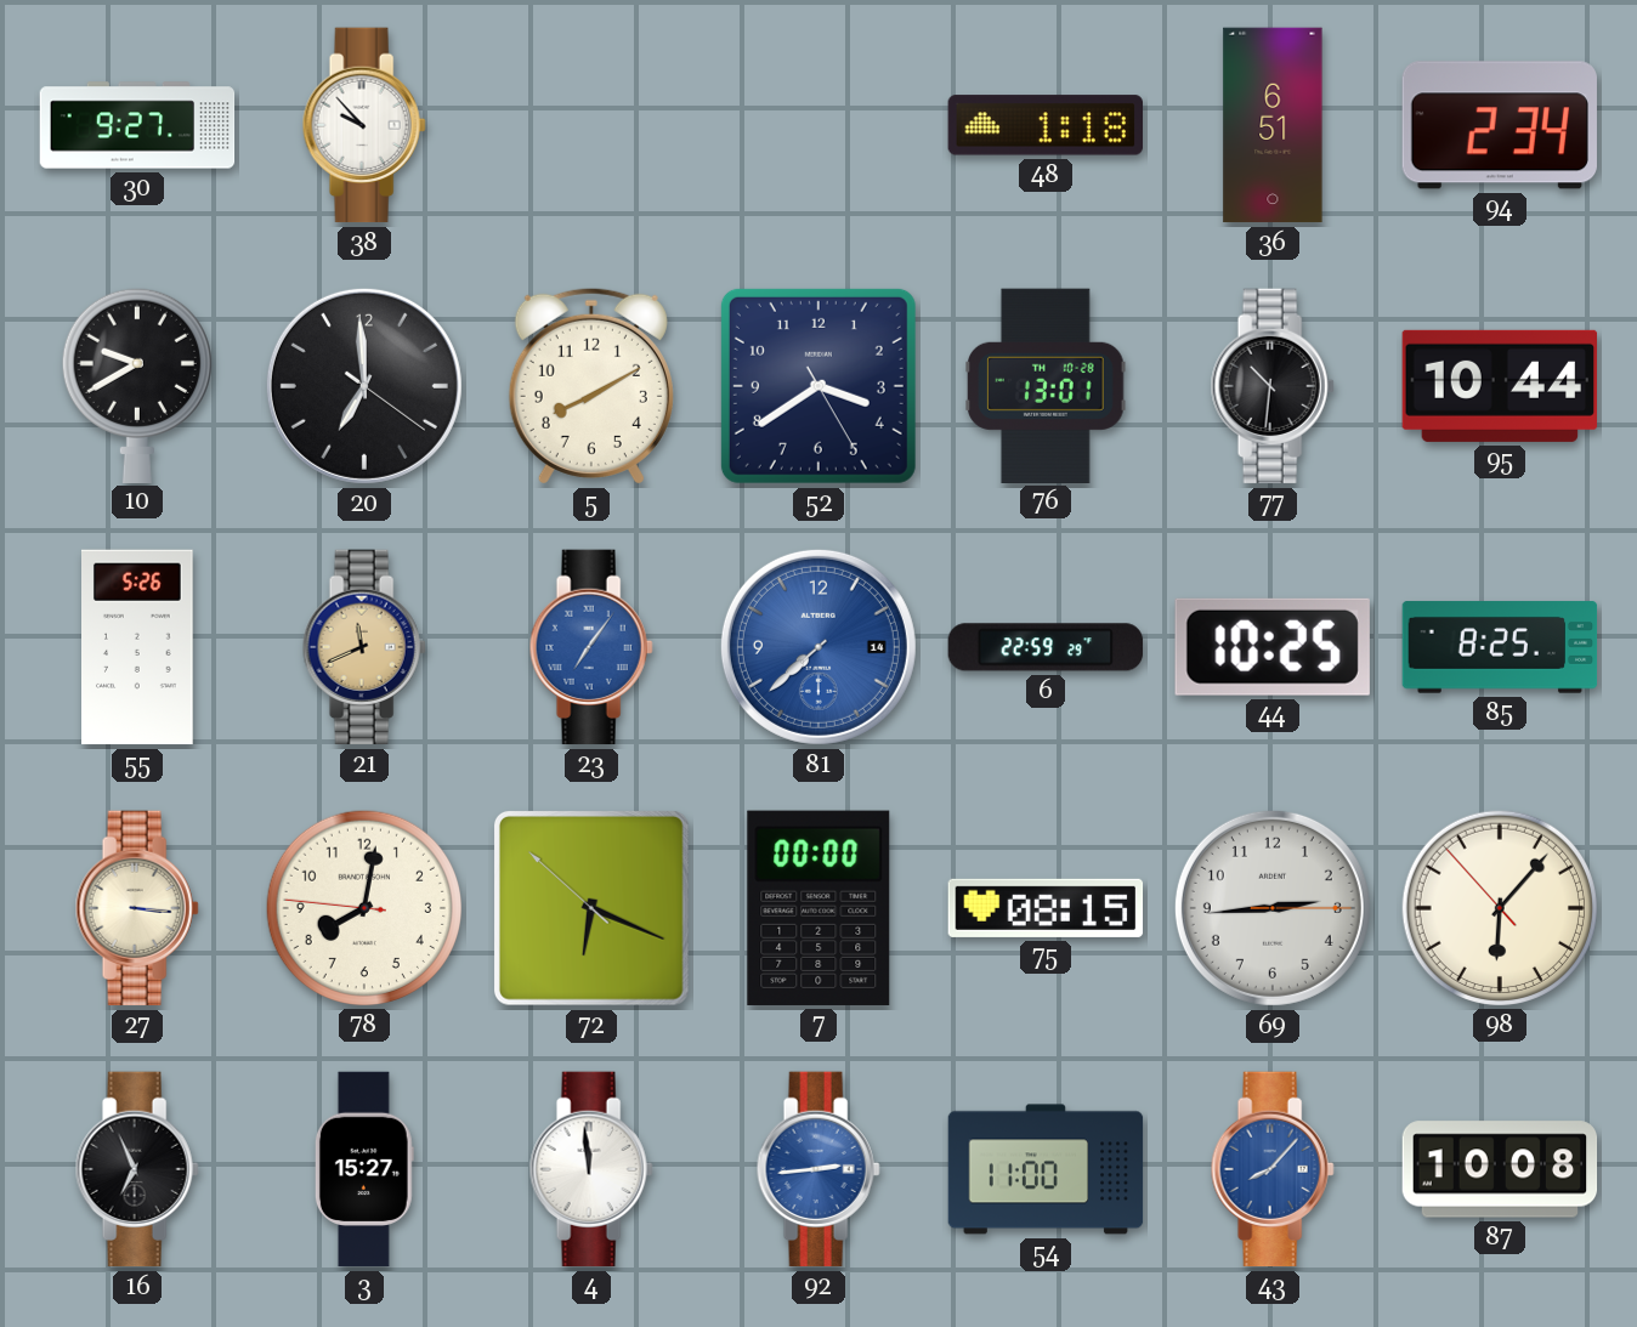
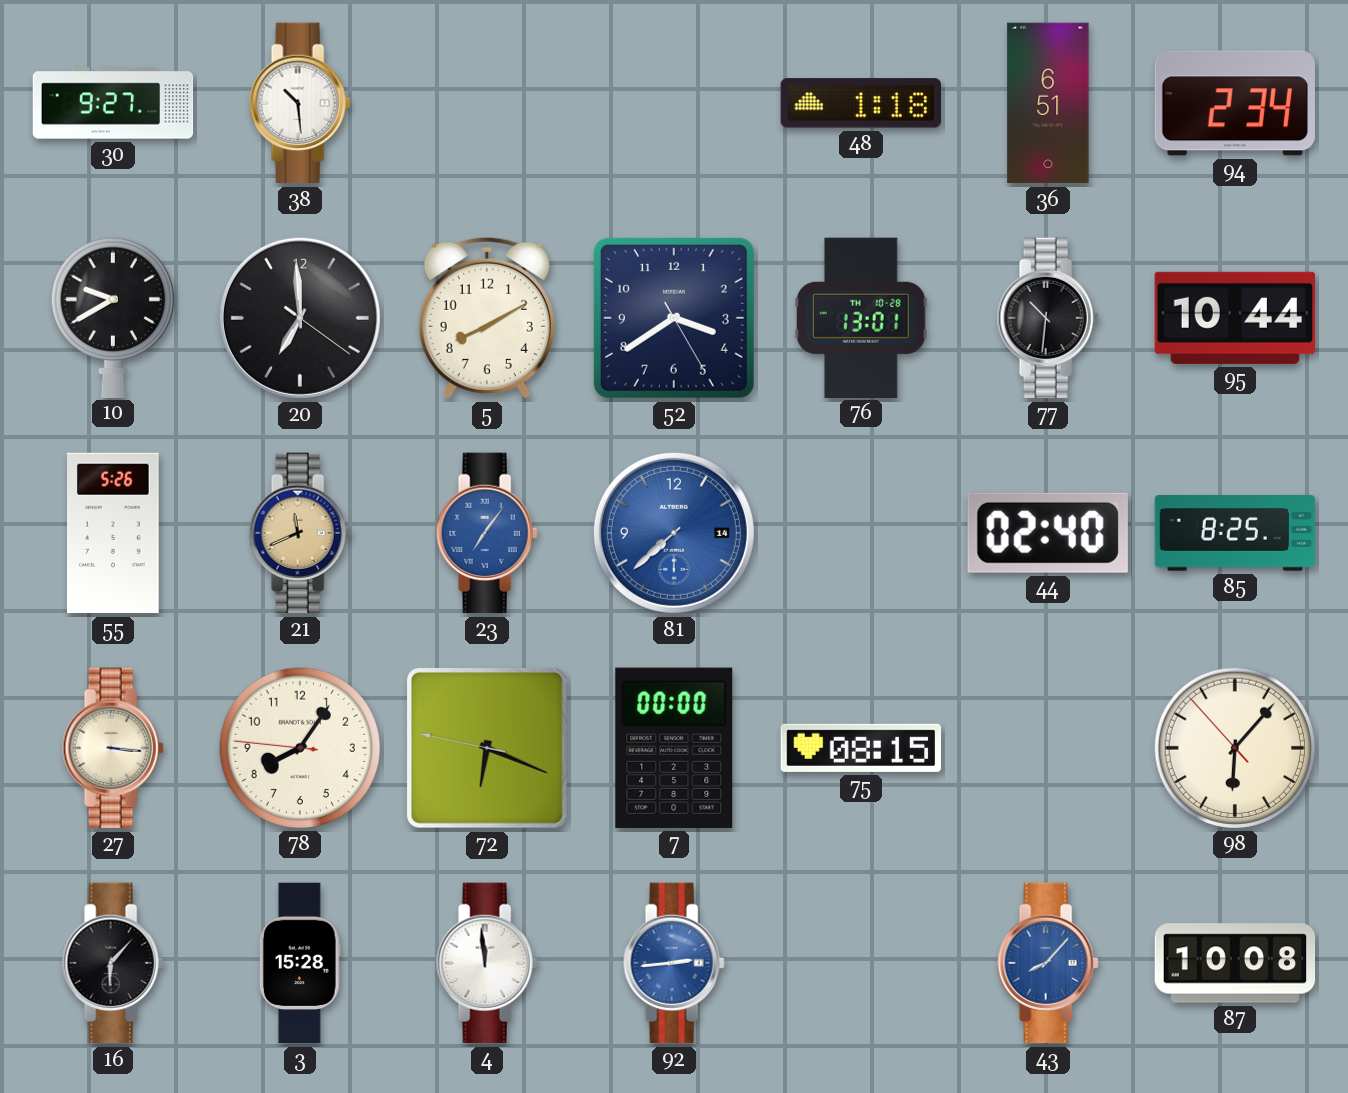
38: 9:53 -> 10:29 (300, 103)
6: 22:59 -> none (1046, 647)
44: 10:25 -> 02:40 (1048, 533)
78: 8:01 -> 8:05 (299, 747)
72: 6:18:52 -> 6:18:47 (487, 748)
69: 2:44 -> none (1273, 908)
16: 6:56 -> 6:07 (113, 963)
3: 15:27 -> 15:28 (300, 963)
54: 11:00 -> none (1046, 1169)
